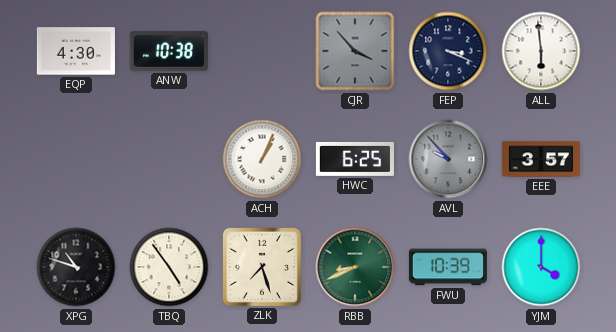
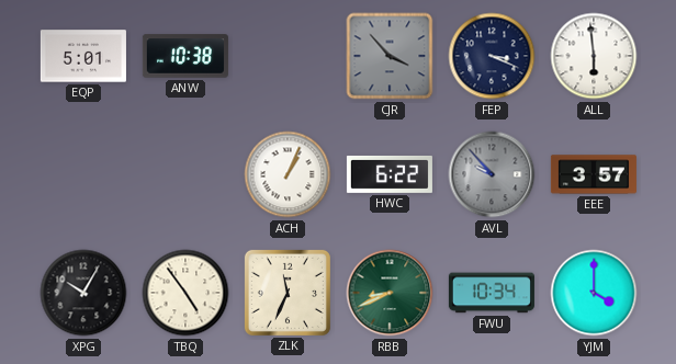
EQP: 4:30 -> 5:01 (83, 56)
HWC: 6:25 -> 6:22 (390, 174)
XPG: 10:48 -> 10:05 (83, 293)
ZLK: 7:27 -> 11:34 (288, 293)
FWU: 10:39 -> 10:34 (492, 293)
